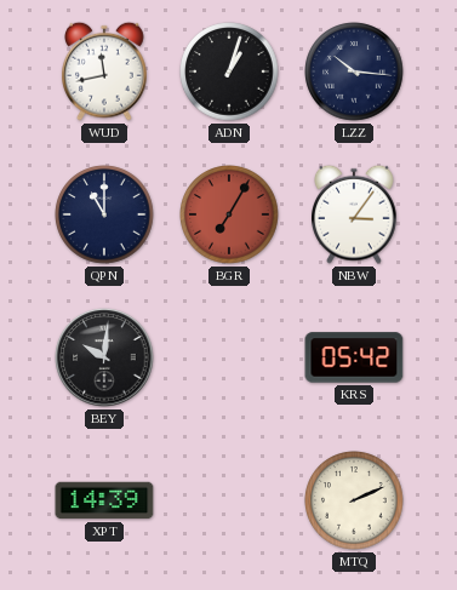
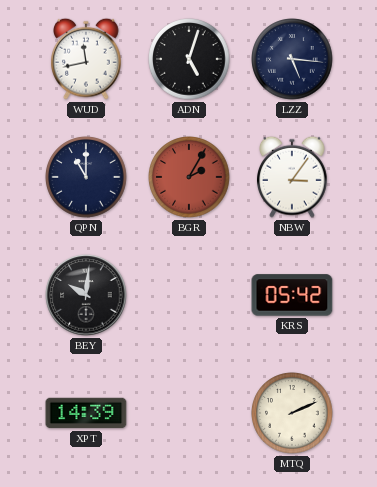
ADN: 1:03 -> 5:03 (189, 59)
LZZ: 10:16 -> 5:16 (292, 59)
BGR: 7:05 -> 2:05 (189, 177)
